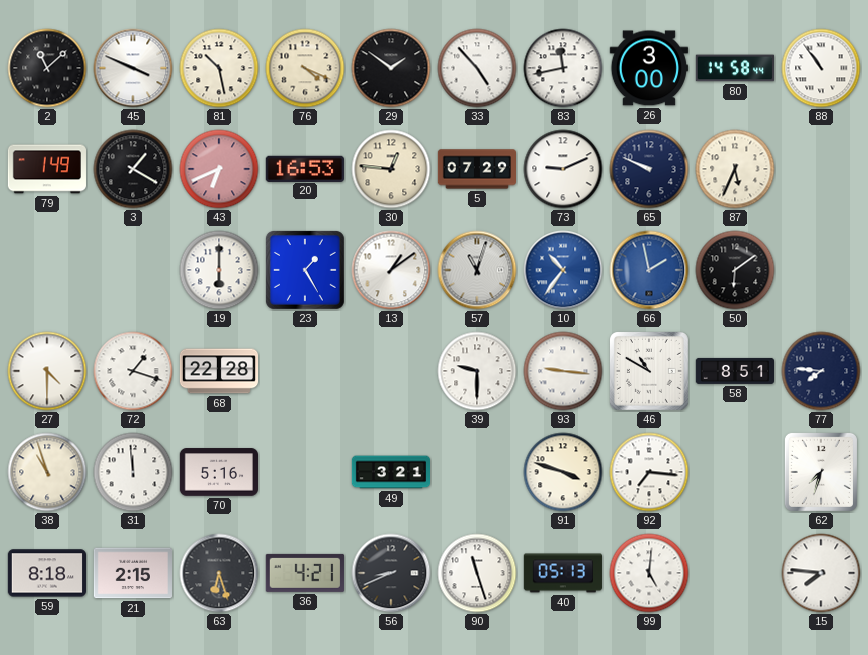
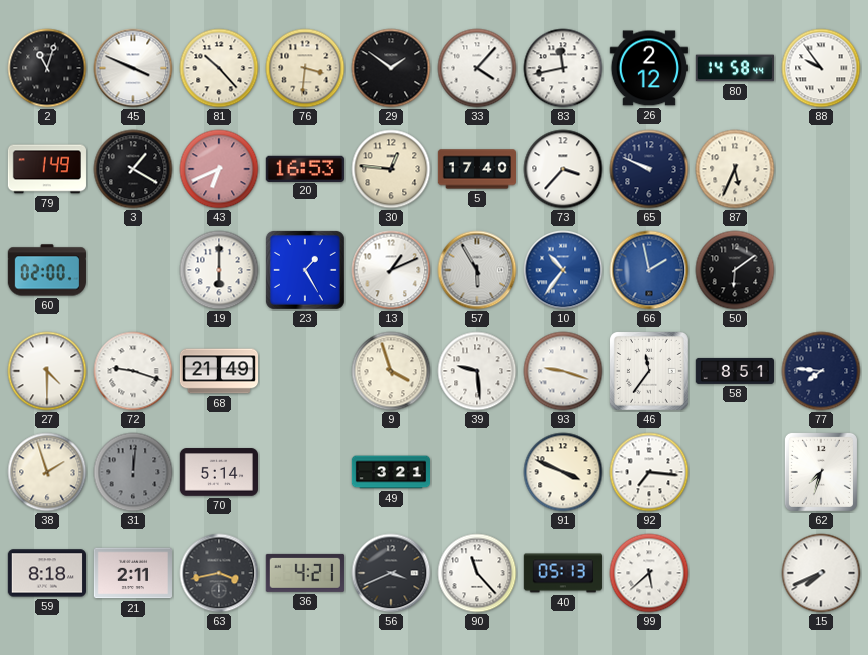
2: 11:08 -> 11:03 (47, 68)
81: 10:28 -> 10:23 (219, 68)
76: 4:19 -> 3:31 (305, 68)
33: 4:53 -> 4:07 (477, 68)
26: 3:00 -> 2:12 (649, 68)
88: 10:54 -> 9:54 (821, 68)
5: 07:29 -> 17:40 (476, 169)
73: 9:11 -> 3:37 (563, 169)
60: none -> 02:00 (46, 270)
13: 1:09 -> 1:11 (391, 270)
57: 11:03 -> 5:55 (477, 270)
72: 1:18 -> 9:18 (133, 371)
68: 22:28 -> 21:49 (218, 371)
9: none -> 3:57 (391, 371)
39: 9:30 -> 9:29 (477, 371)
93: 9:16 -> 9:18 (563, 371)
46: 10:50 -> 11:36 (649, 371)
38: 10:57 -> 1:57 (47, 472)
31: 11:59 -> 12:01 (133, 472)
31 dial: white -> grey (133, 472)
70: 5:16 -> 5:14 (218, 472)
91: 3:48 -> 3:49 (563, 472)
21: 2:15 -> 2:11 (132, 573)
63: 6:27 -> 3:43 (219, 573)
56: 8:41 -> 3:41 (391, 573)
90: 11:27 -> 11:23 (477, 573)
99: 5:01 -> 5:38 (649, 573)
15: 7:46 -> 7:41 (821, 573)
